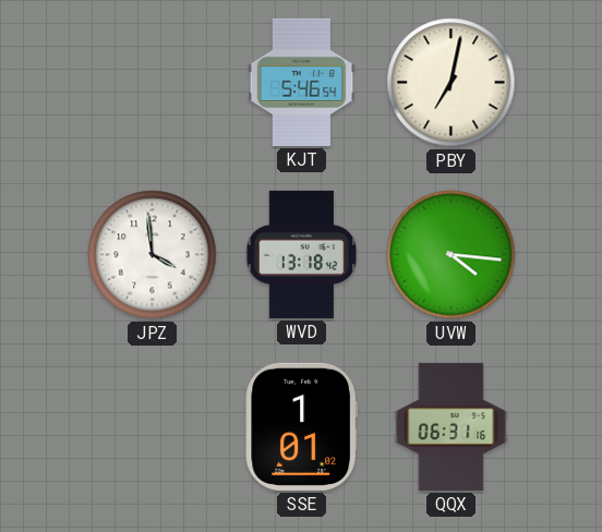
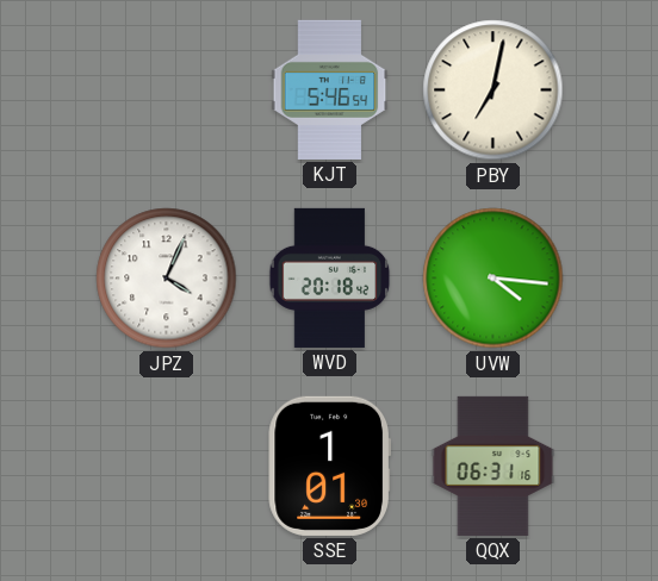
JPZ: 3:59 -> 4:04 (167, 279)
WVD: 13:18 -> 20:18 (330, 277)
SSE: 1:01:02 -> 1:01:30 (329, 466)
